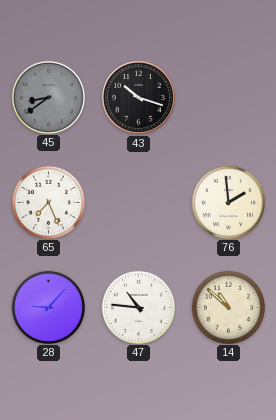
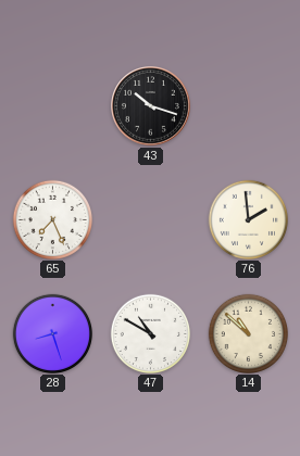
45: 8:39 -> none (48, 97)
28: 9:07 -> 8:27 (52, 333)
47: 10:46 -> 10:50 (150, 333)
